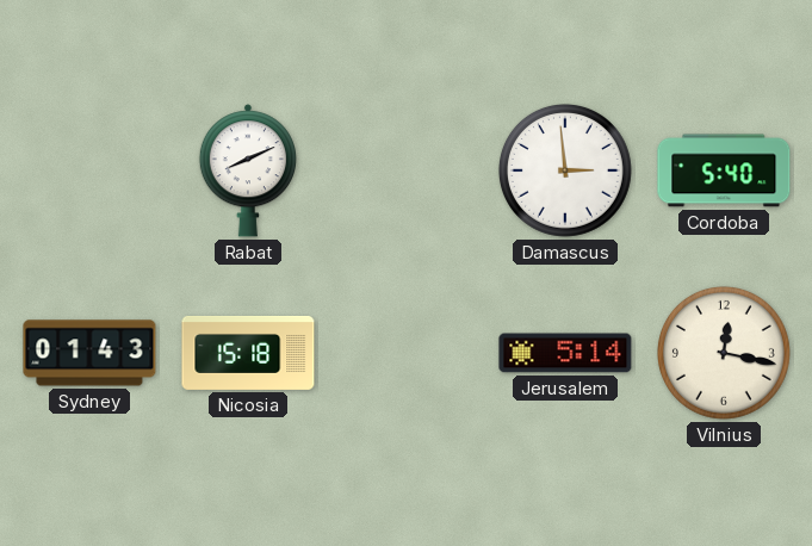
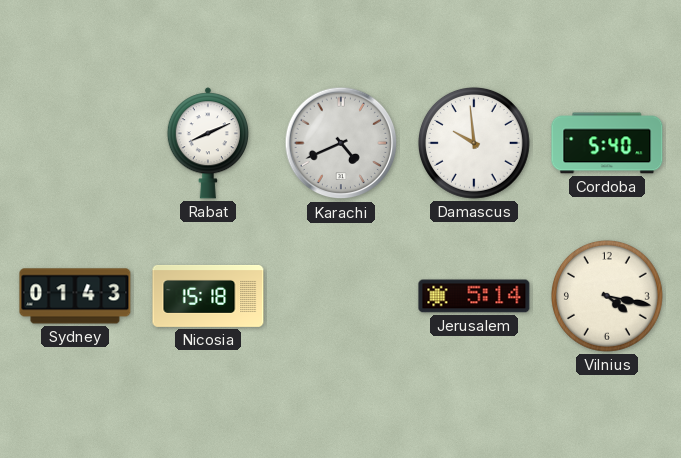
Karachi: none -> 4:41 (341, 143)
Damascus: 2:59 -> 9:59 (474, 143)
Vilnius: 12:17 -> 4:17 (607, 296)
